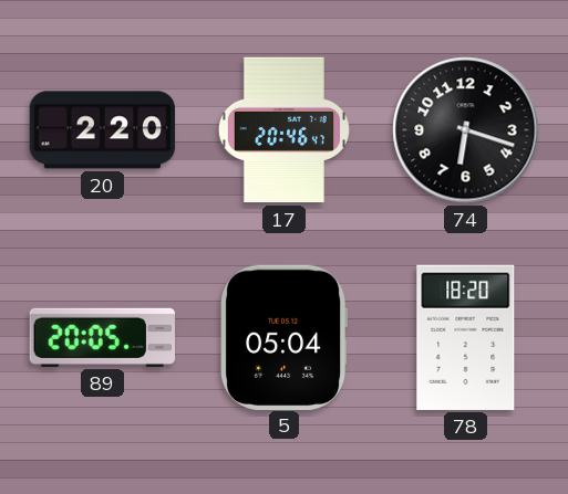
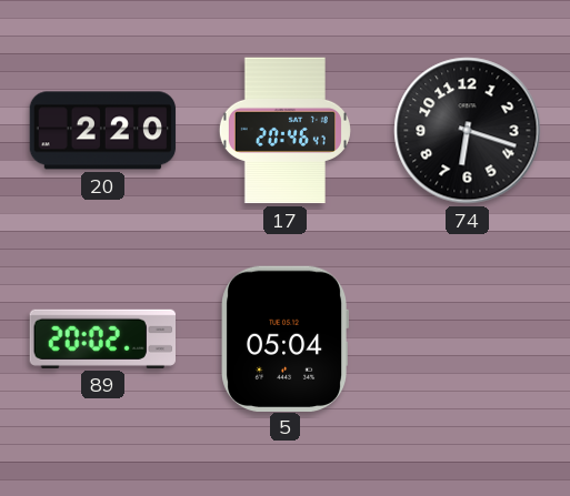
89: 20:05 -> 20:02 (103, 338)
78: 18:20 -> none (466, 337)
